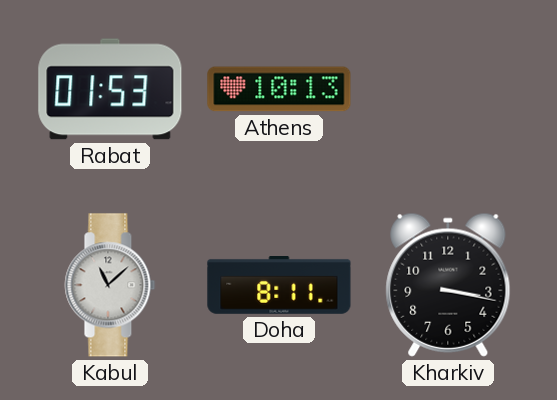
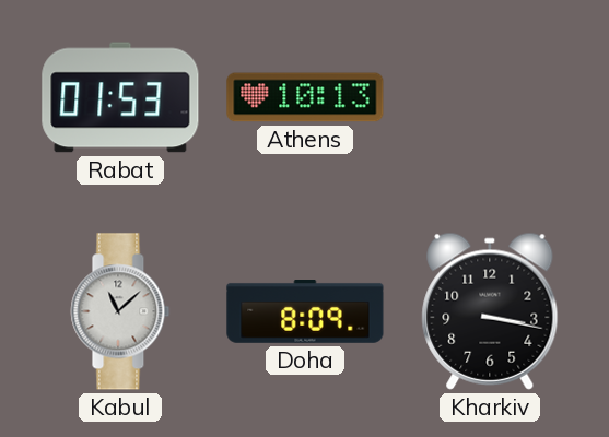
Doha: 8:11 -> 8:09 (305, 312)
